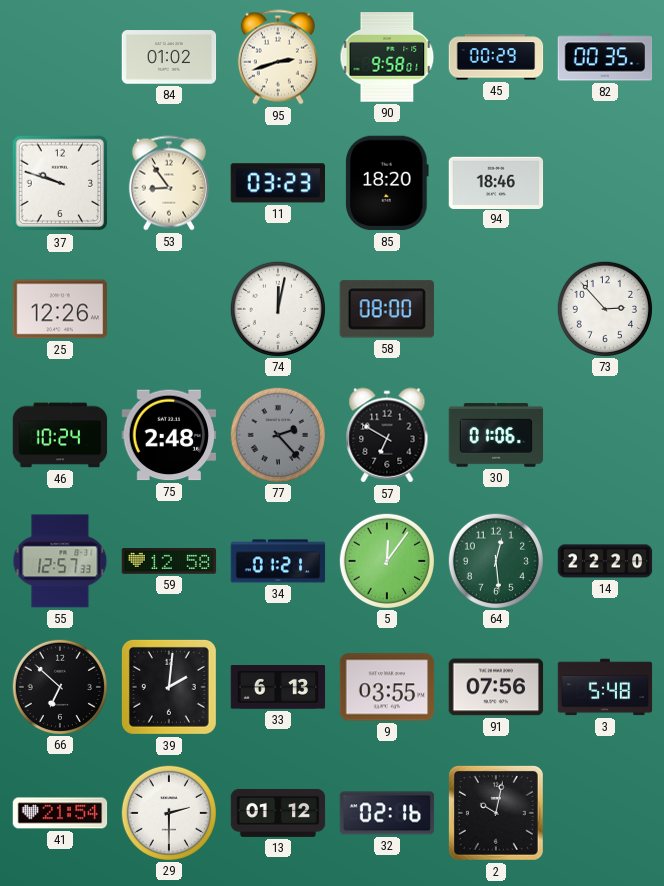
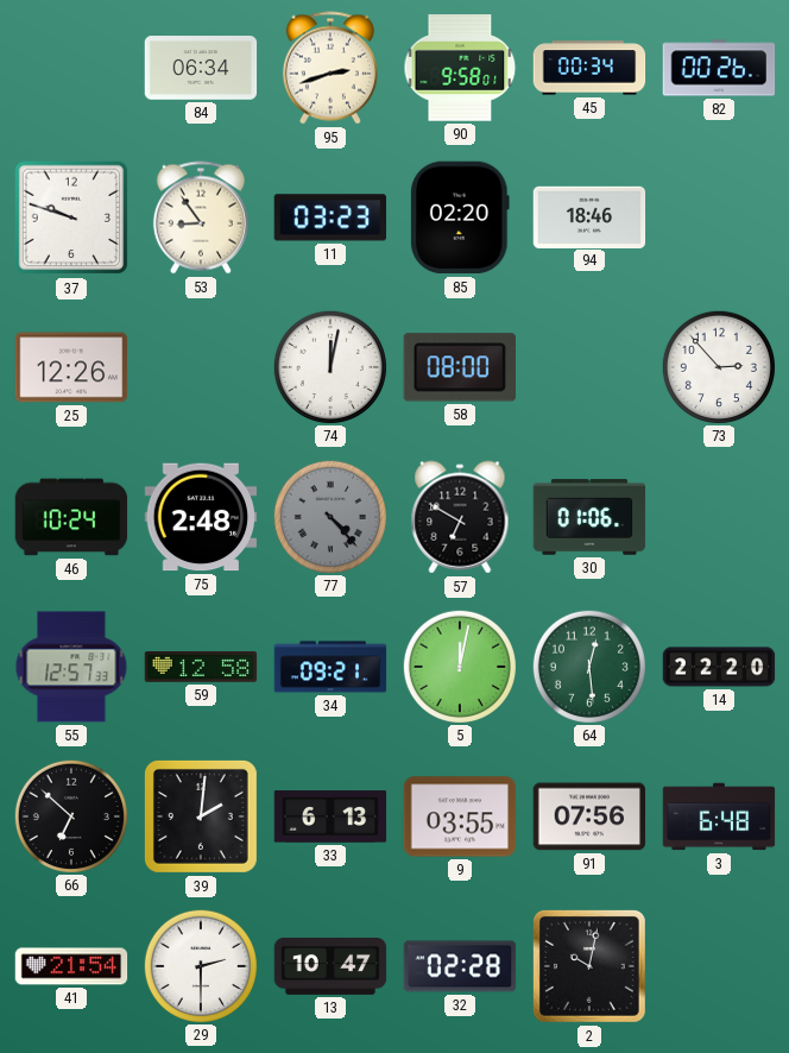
84: 01:02 -> 06:34 (201, 68)
45: 00:29 -> 00:34 (589, 68)
82: 00:35 -> 00:26 (719, 68)
85: 18:20 -> 02:20 (461, 217)
77: 2:23 -> 4:23 (329, 516)
34: 01:21 -> 09:21 (330, 667)
5: 12:06 -> 12:02 (459, 666)
3: 5:48 -> 6:48 (719, 816)
13: 01:12 -> 10:47 (330, 966)
32: 02:16 -> 02:28 (460, 966)
